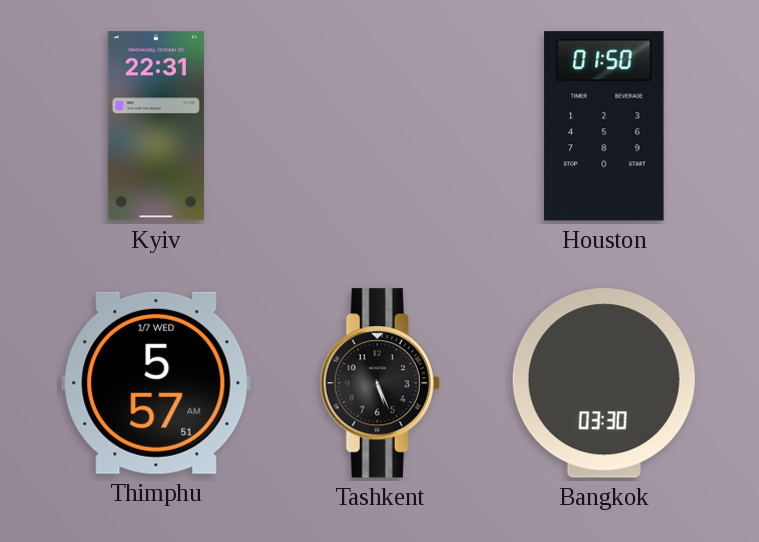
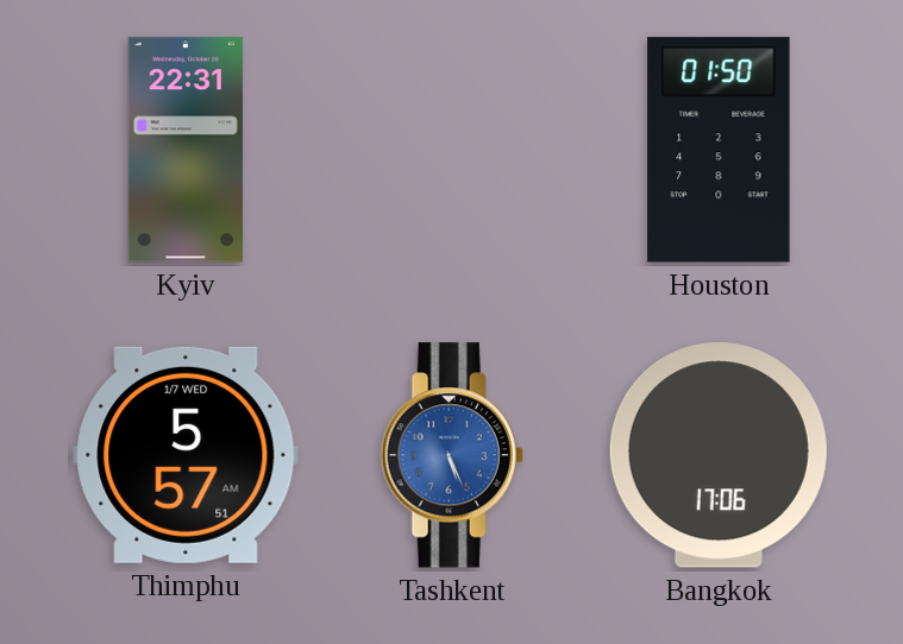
Tashkent dial: black -> blue (452, 455)
Bangkok: 03:30 -> 17:06 (719, 455)
